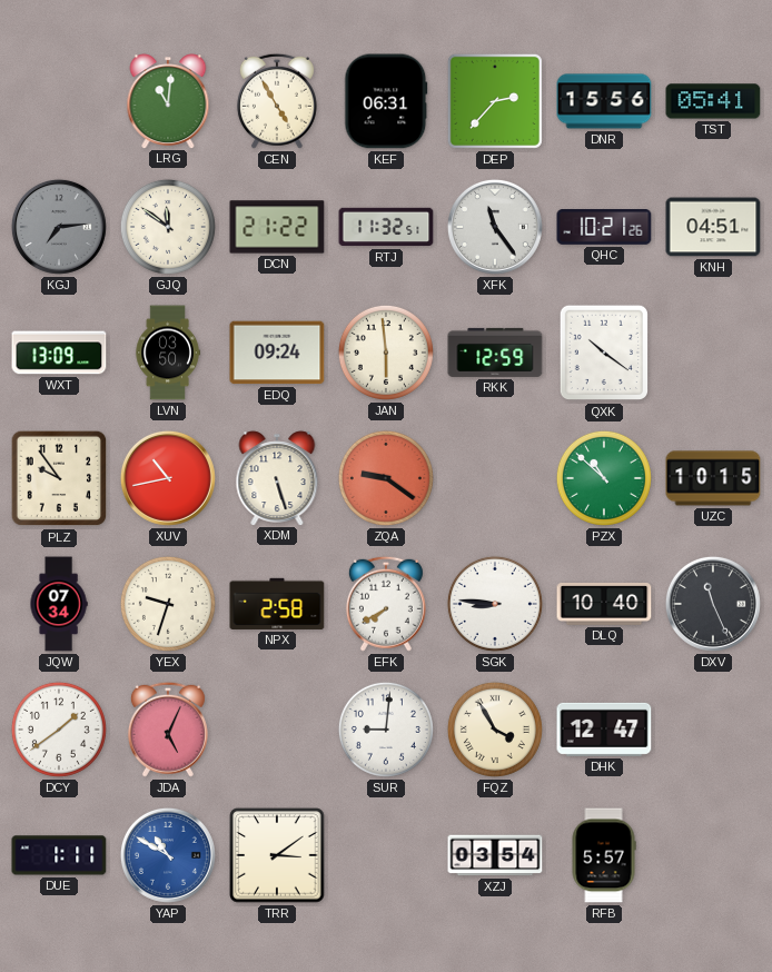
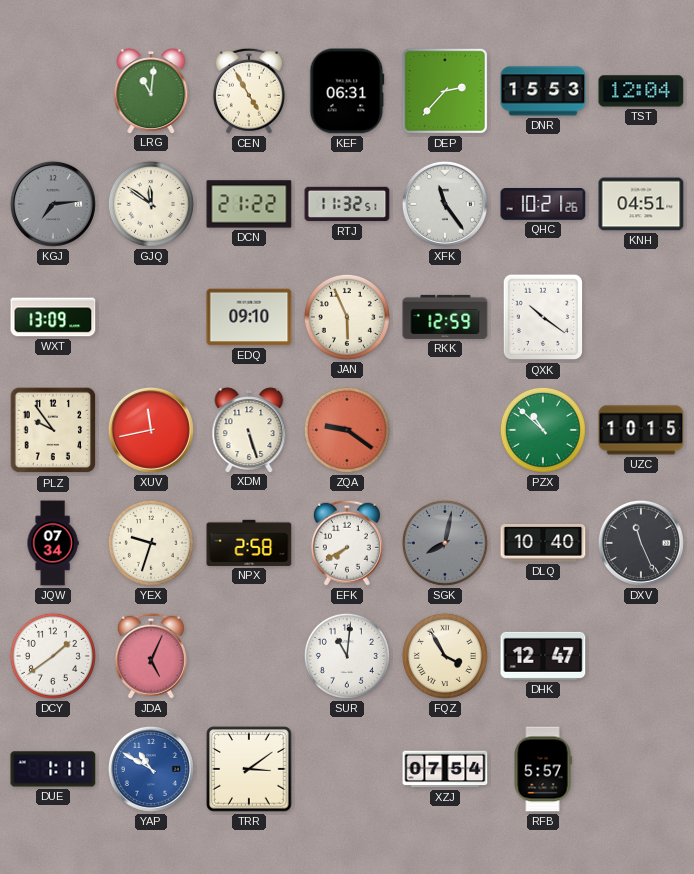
DNR: 15:56 -> 15:53 (543, 91)
TST: 05:41 -> 12:04 (641, 91)
LVN: 03:50 -> none (168, 353)
EDQ: 09:24 -> 09:10 (249, 317)
JAN: 5:59 -> 5:56 (347, 317)
XUV: 10:43 -> 11:43 (151, 430)
SGK: 8:46 -> 8:02 (445, 543)
SGK dial: white -> grey (445, 543)
SUR: 9:01 -> 11:01 (347, 656)
XZJ: 03:54 -> 07:54 (445, 769)
